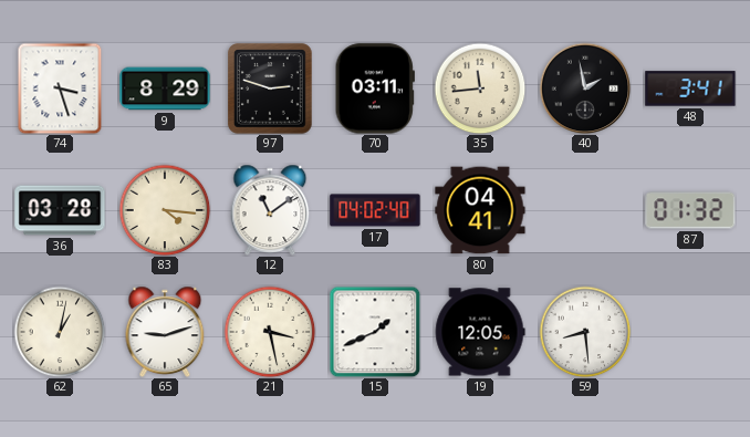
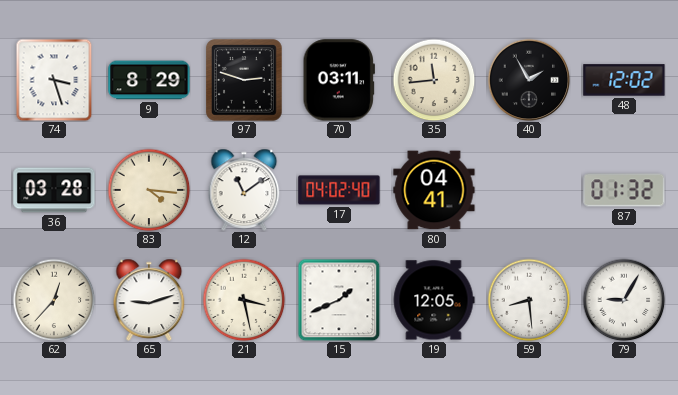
40: 1:58 -> 1:55 (529, 80)
48: 3:41 -> 12:02 (624, 80)
62: 1:02 -> 12:37 (54, 300)
79: none -> 9:05 (624, 300)
